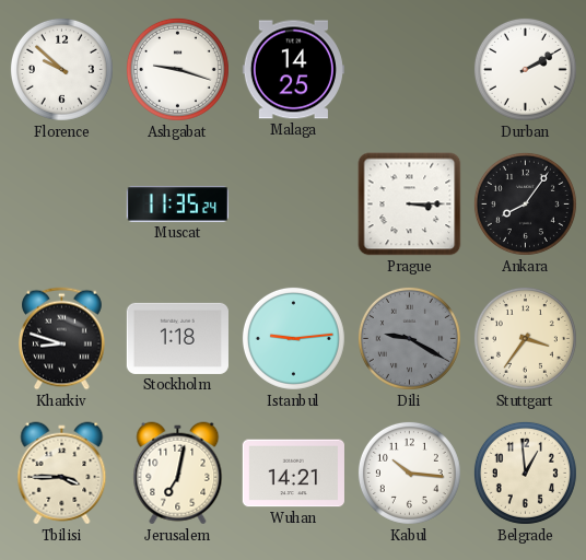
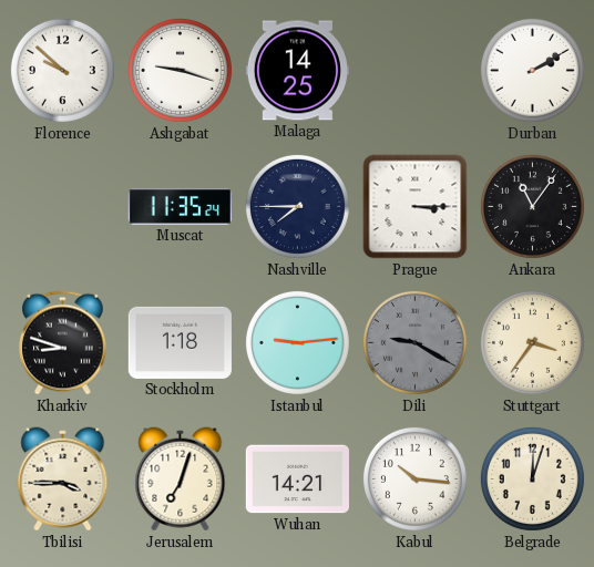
Nashville: none -> 7:45 (297, 206)
Ankara: 8:06 -> 11:06 (532, 206)
Jerusalem: 7:02 -> 7:03 (181, 480)
Belgrade: 12:59 -> 12:03 (532, 478)
